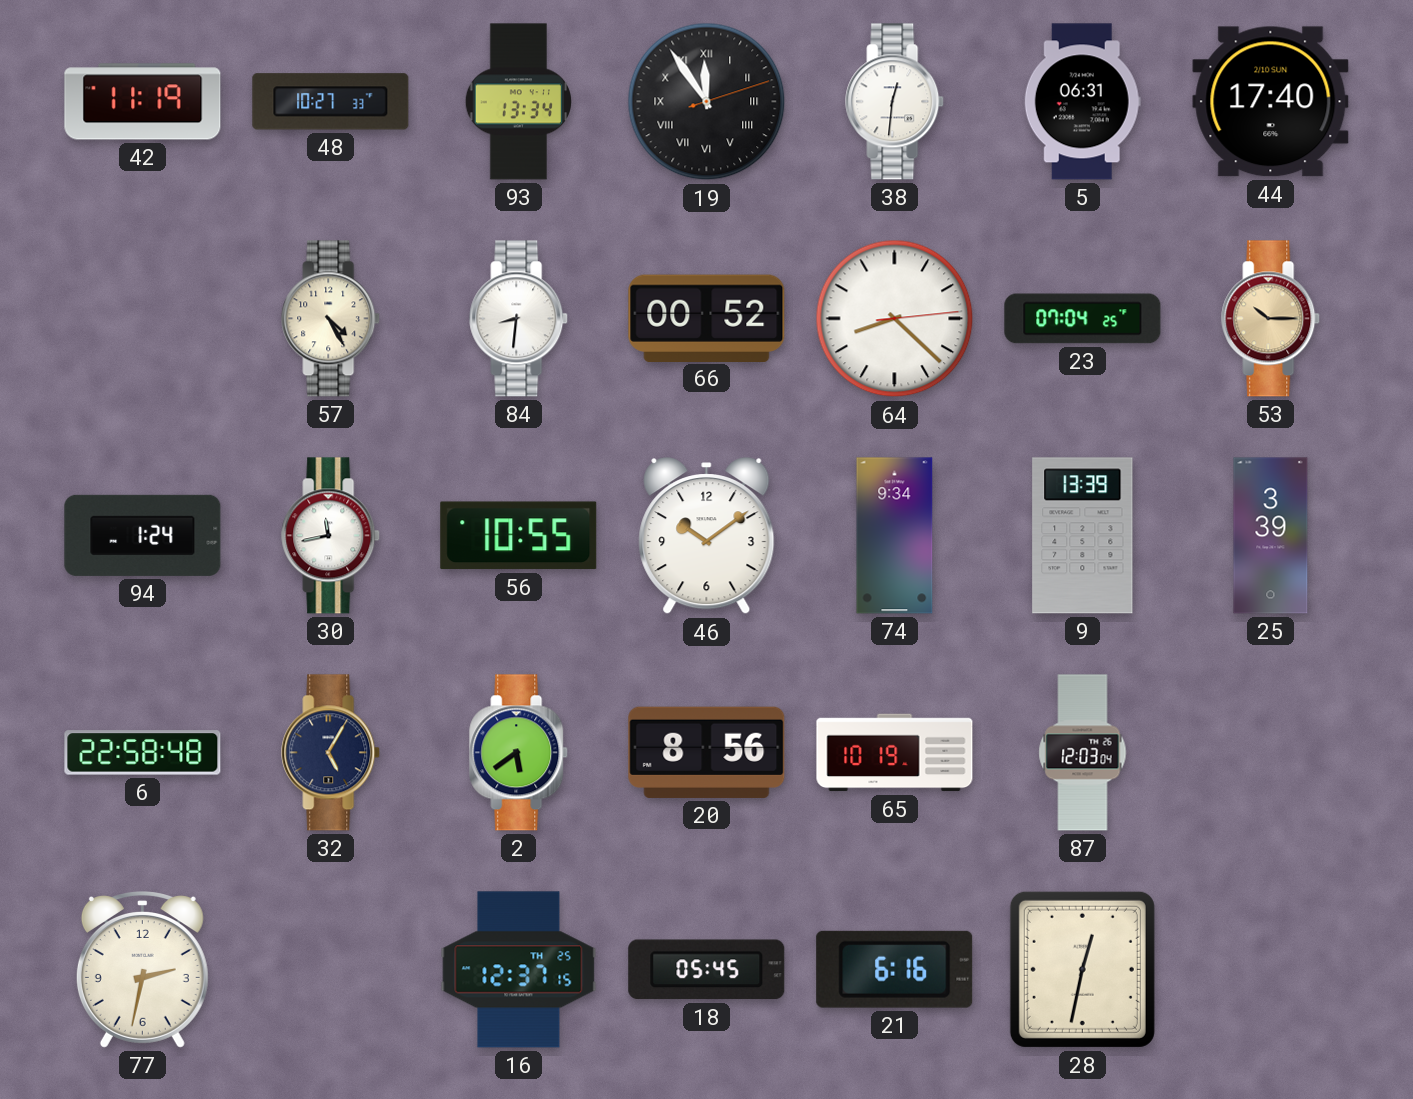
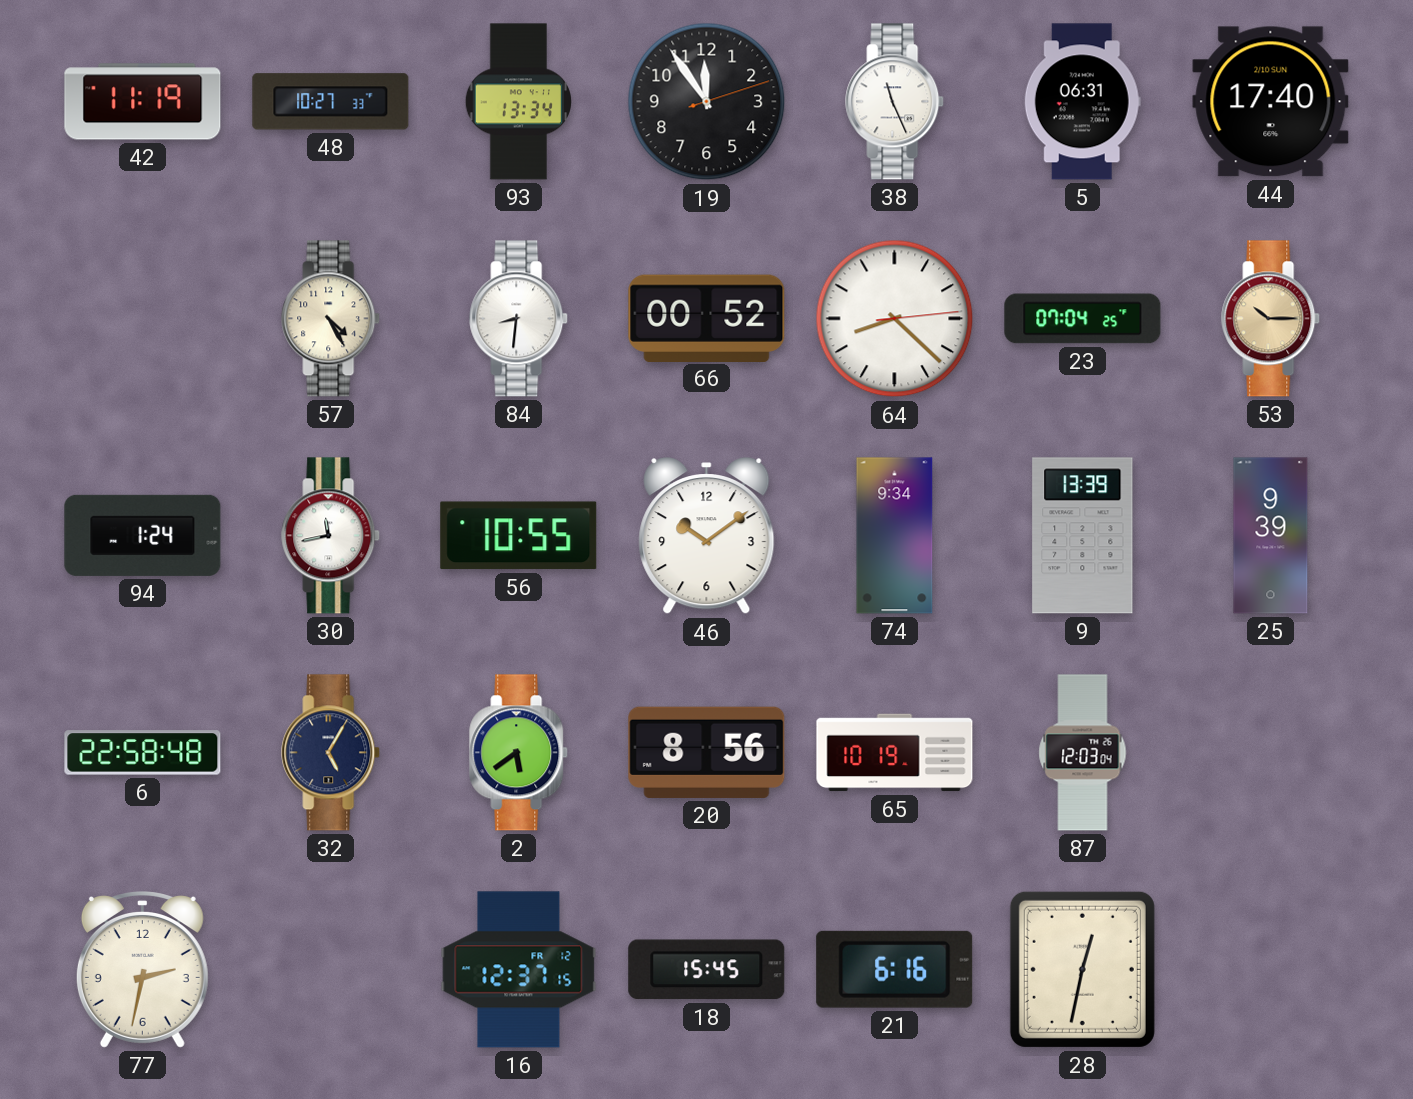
19 numerals: Roman -> Arabic (707, 102)
38: 12:31 -> 11:26 (895, 102)
25: 3:39 -> 9:39 (1271, 536)
16 date: TH 25 -> FR 12 (519, 970)
18: 05:45 -> 15:45 (707, 970)
